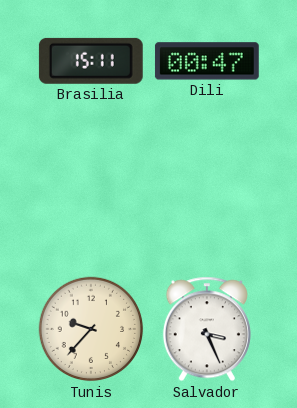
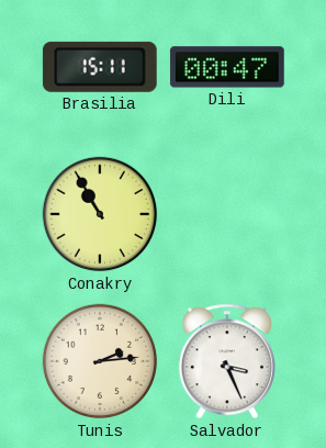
Conakry: none -> 10:55 (100, 214)
Tunis: 9:37 -> 2:14 (100, 361)
